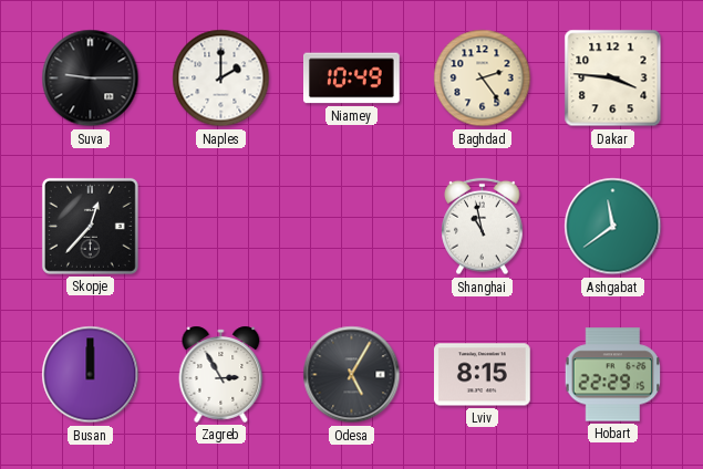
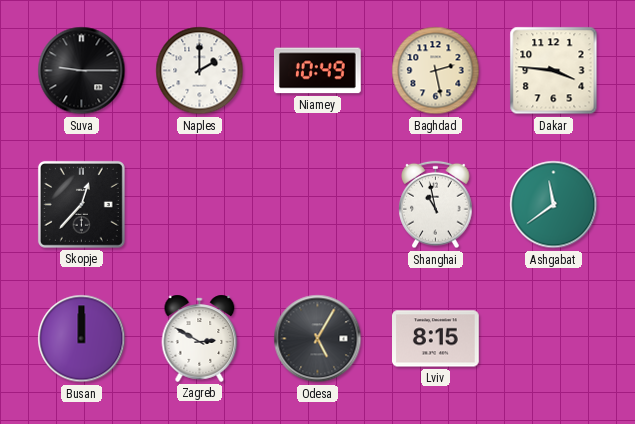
Baghdad: 2:24 -> 2:28 (436, 71)
Zagreb: 2:55 -> 2:50 (200, 338)
Hobart: 22:29 -> none (613, 375)
